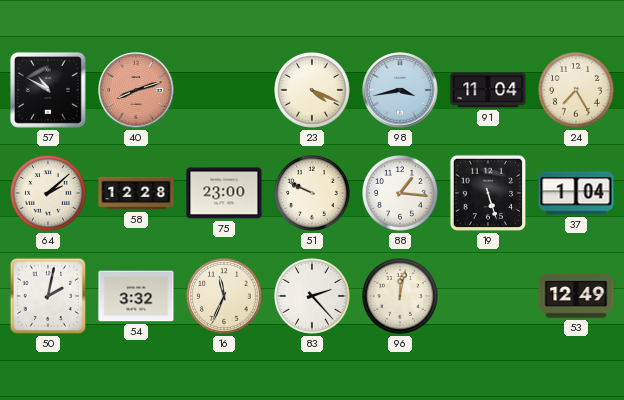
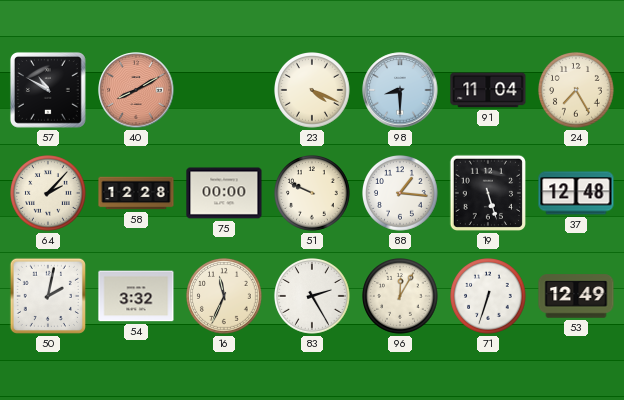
40: 8:12 -> 8:10 (136, 90)
98: 3:43 -> 8:30 (400, 90)
64: 2:08 -> 2:07 (49, 194)
75: 23:00 -> 00:00 (224, 193)
37: 1:04 -> 12:48 (576, 193)
83: 2:23 -> 2:25 (313, 297)
96: 12:02 -> 12:05 (401, 297)
71: none -> 6:33 (489, 297)
